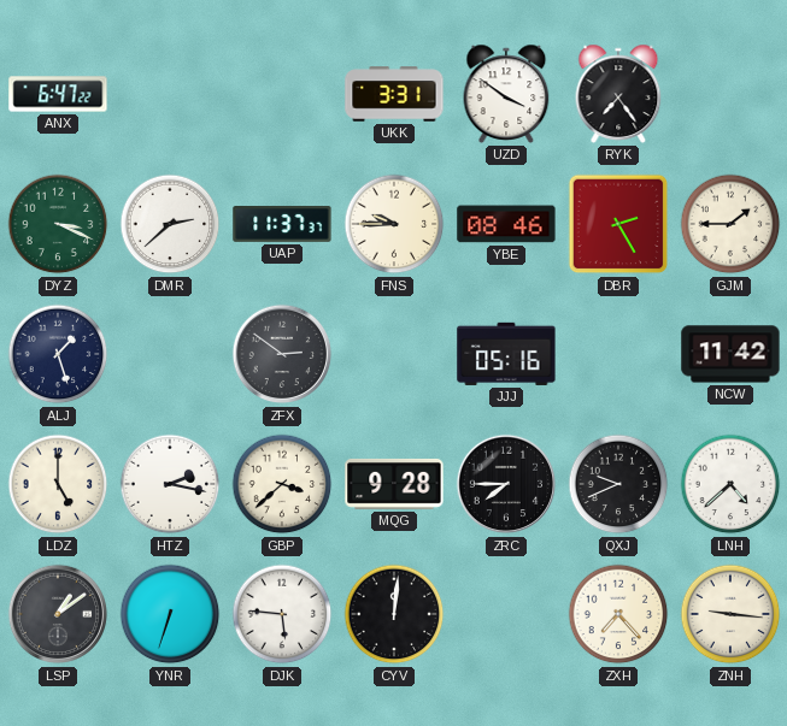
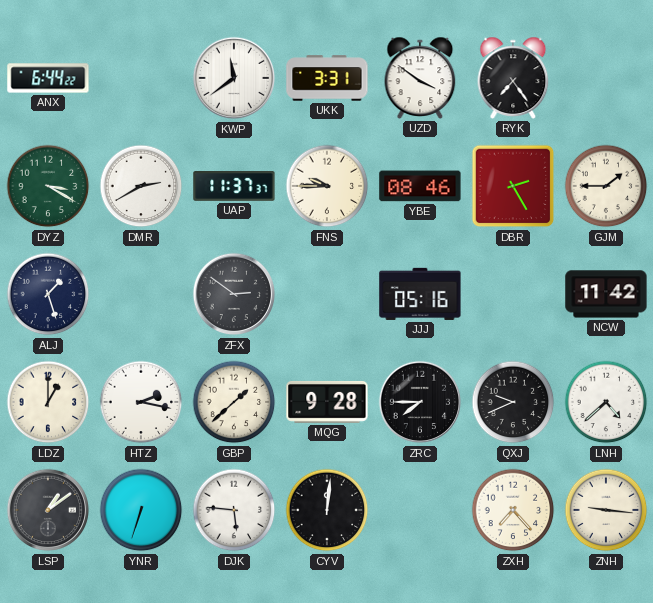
ANX: 6:47 -> 6:44 (48, 78)
KWP: none -> 11:39 (234, 78)
DYZ: 3:19 -> 3:20 (48, 186)
DMR: 2:38 -> 2:40 (141, 186)
LDZ: 5:00 -> 1:00 (48, 402)
GBP: 3:38 -> 1:38 (234, 402)
